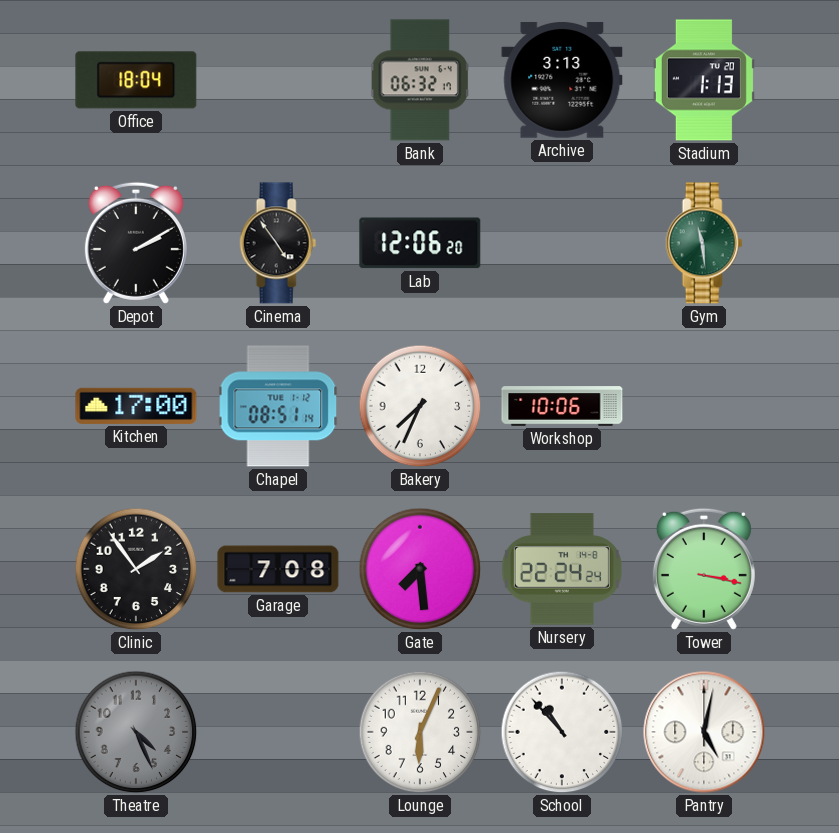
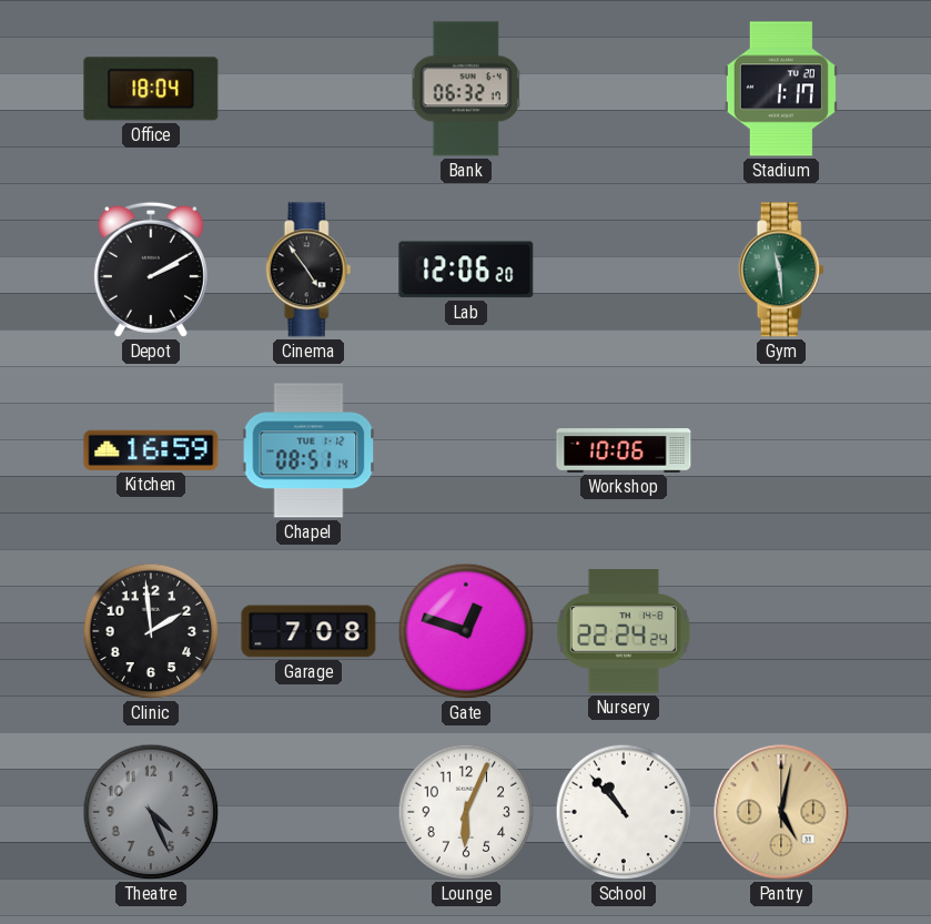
Archive: 3:13 -> none (562, 80)
Stadium: 1:13 -> 1:17 (781, 89)
Kitchen: 17:00 -> 16:59 (151, 450)
Bakery: 7:34 -> none (420, 406)
Clinic: 1:54 -> 1:59 (151, 631)
Gate: 7:29 -> 12:48 (466, 631)
Tower: 3:17 -> none (704, 569)
Pantry dial: white -> champagne (781, 812)
